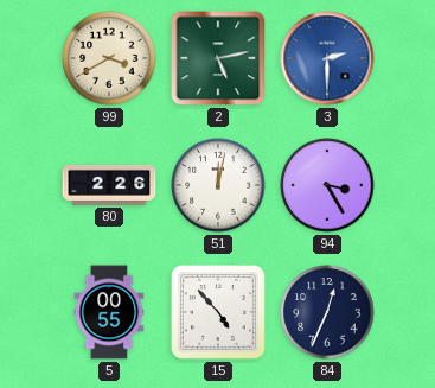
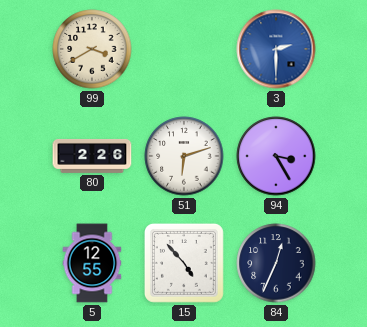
2: 5:13 -> none (218, 58)
51: 12:02 -> 6:12 (184, 156)
5: 00:55 -> 12:55 (92, 263)
